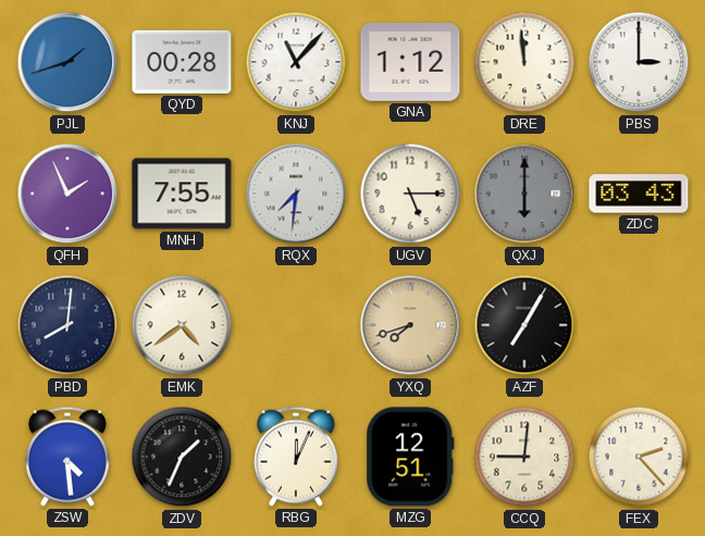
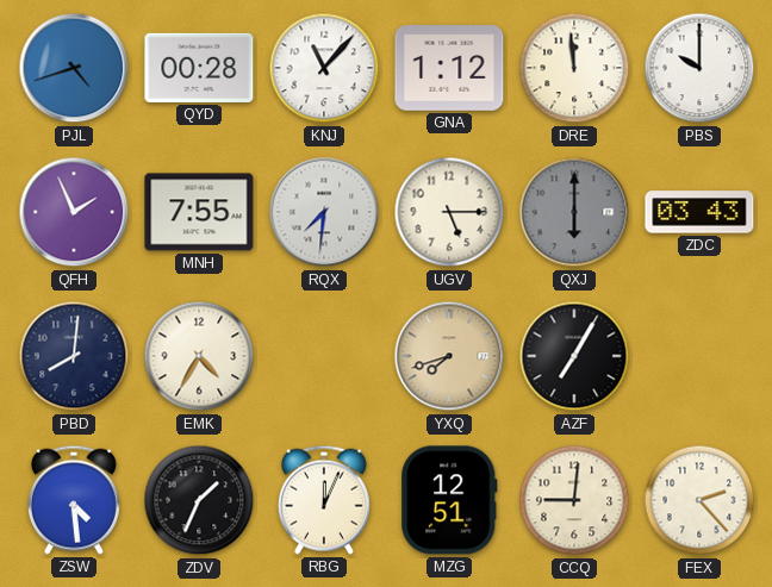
PJL: 1:42 -> 4:42 (74, 68)
PBS: 3:00 -> 10:00 (699, 68)
EMK: 4:39 -> 4:35 (199, 356)
